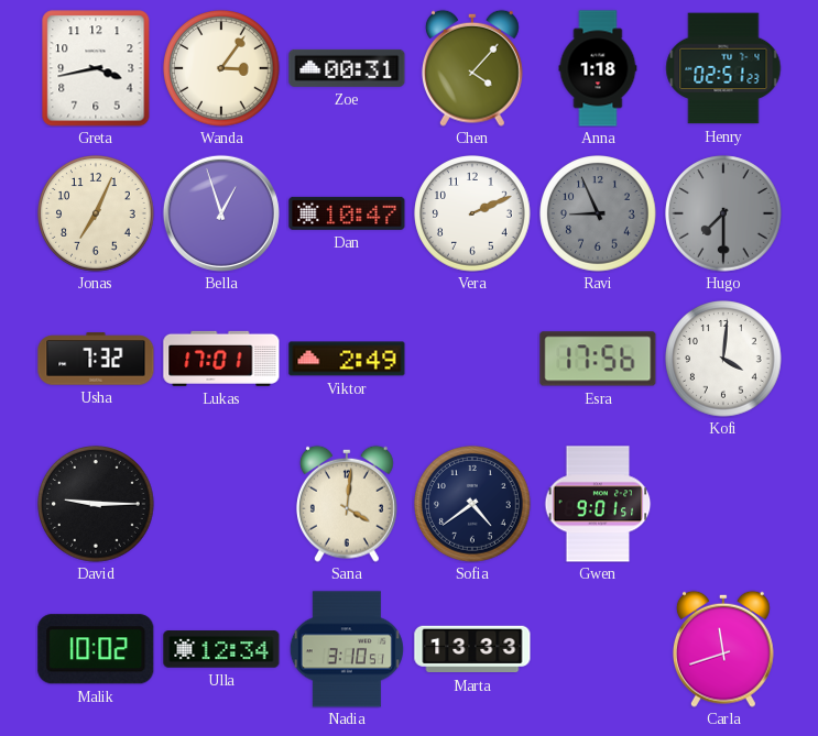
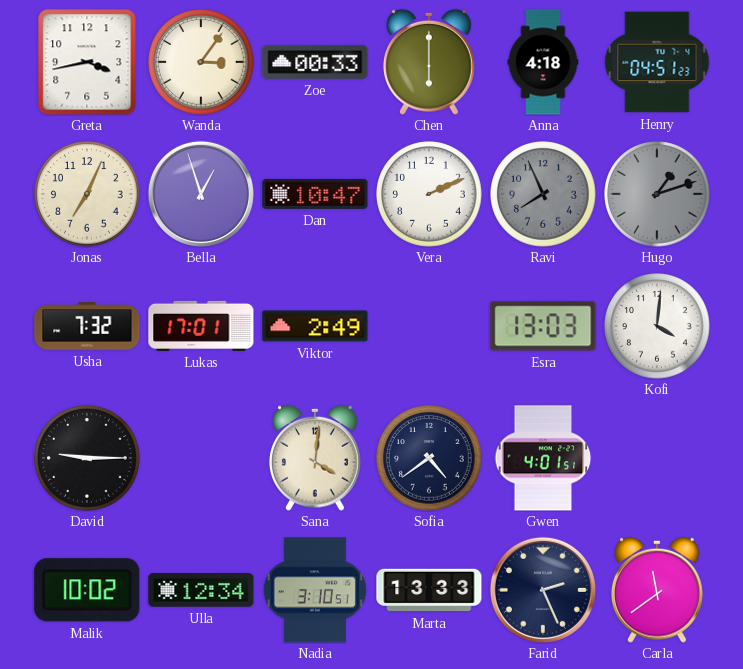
Zoe: 00:31 -> 00:33 (315, 62)
Chen: 4:07 -> 6:00 (429, 62)
Anna: 1:18 -> 4:18 (543, 62)
Henry: 02:51 -> 04:51 (657, 62)
Ravi: 8:56 -> 7:56 (543, 194)
Hugo: 7:30 -> 1:12 (657, 194)
Esra: 17:56 -> 13:03 (543, 326)
Gwen: 9:01 -> 4:01 (543, 458)
Farid: none -> 2:26 (543, 590)
Carla: 11:42 -> 11:39 (657, 590)
